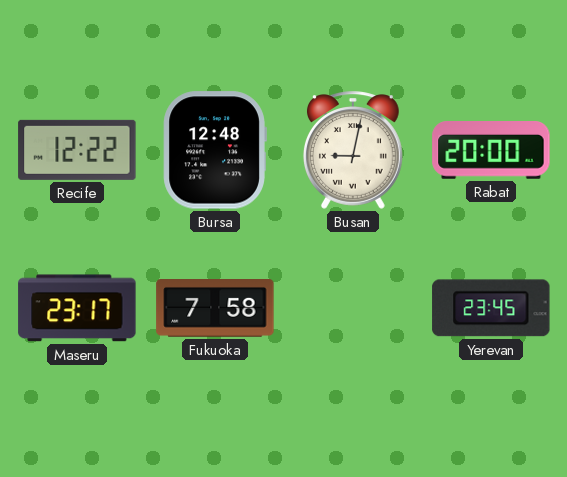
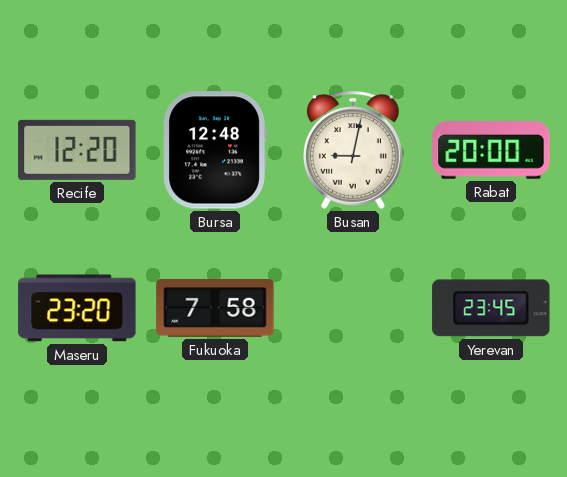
Recife: 12:22 -> 12:20 (77, 150)
Maseru: 23:17 -> 23:20 (77, 308)
